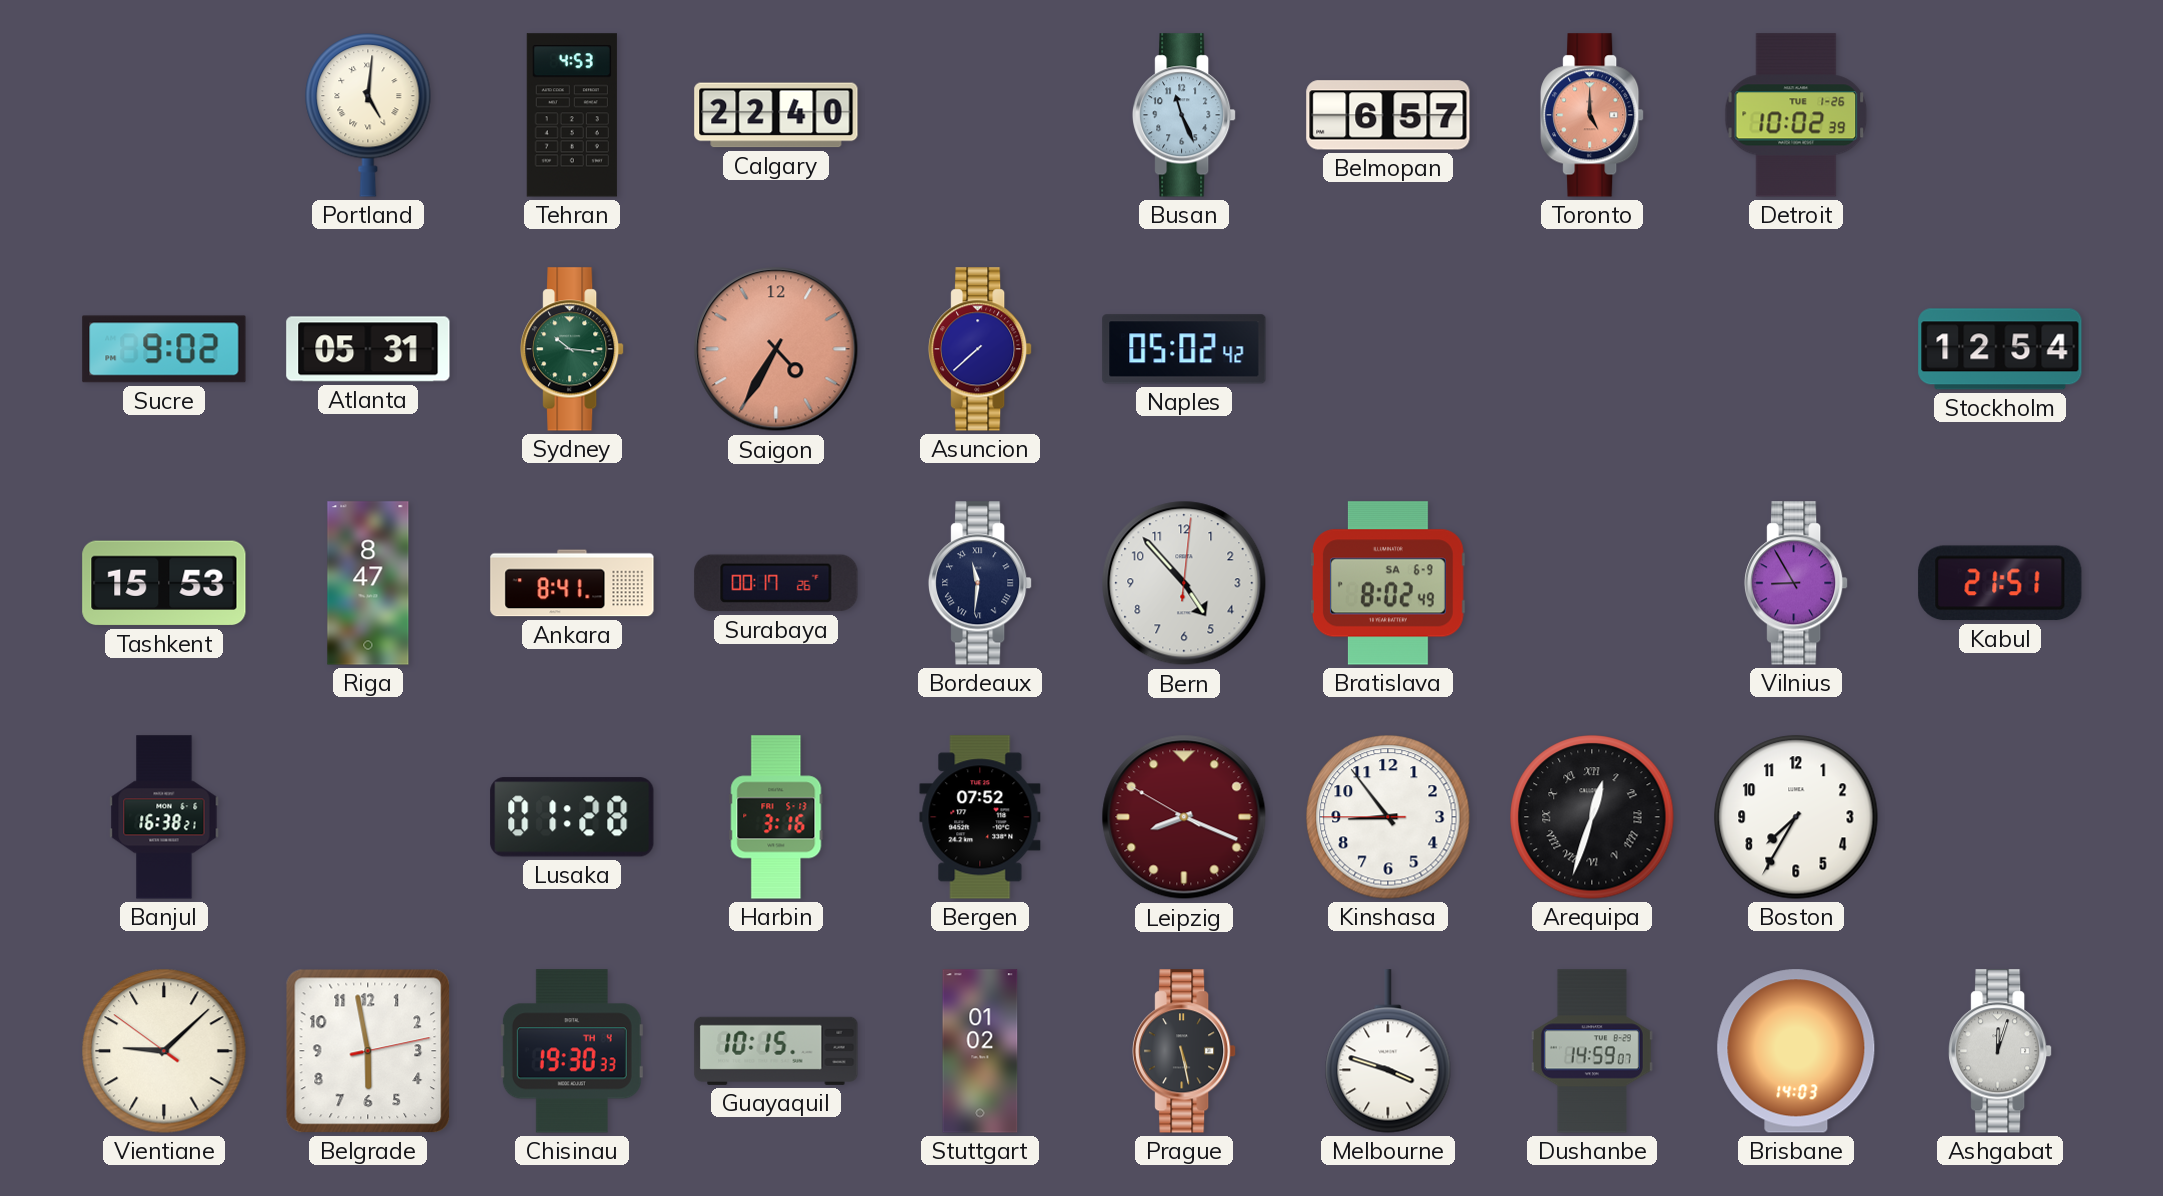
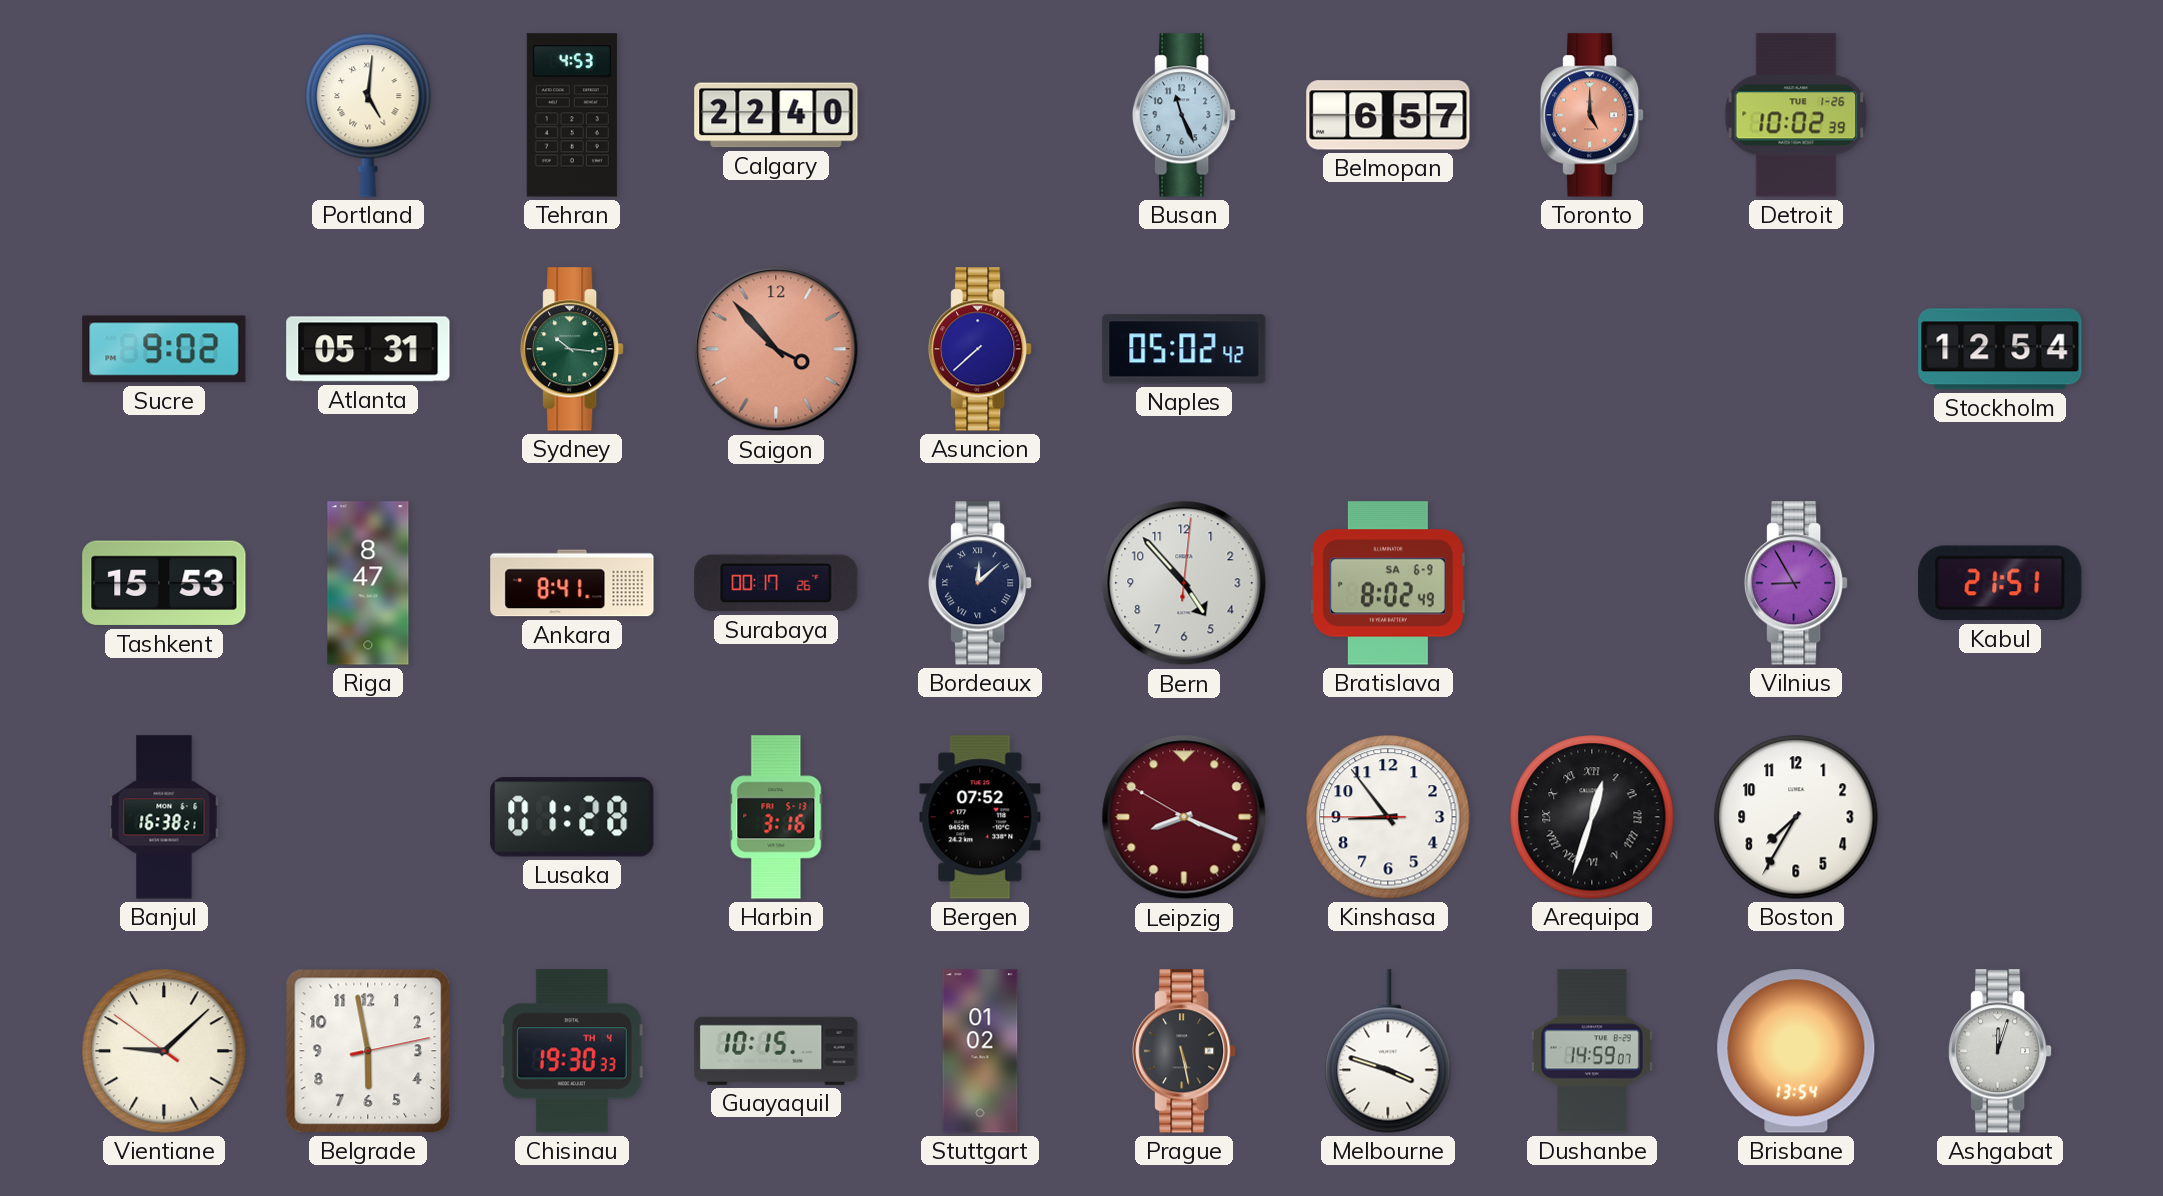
Saigon: 4:35 -> 3:53 (776, 349)
Bordeaux: 11:31 -> 12:08 (981, 583)
Brisbane: 14:03 -> 13:54 (1796, 1051)
